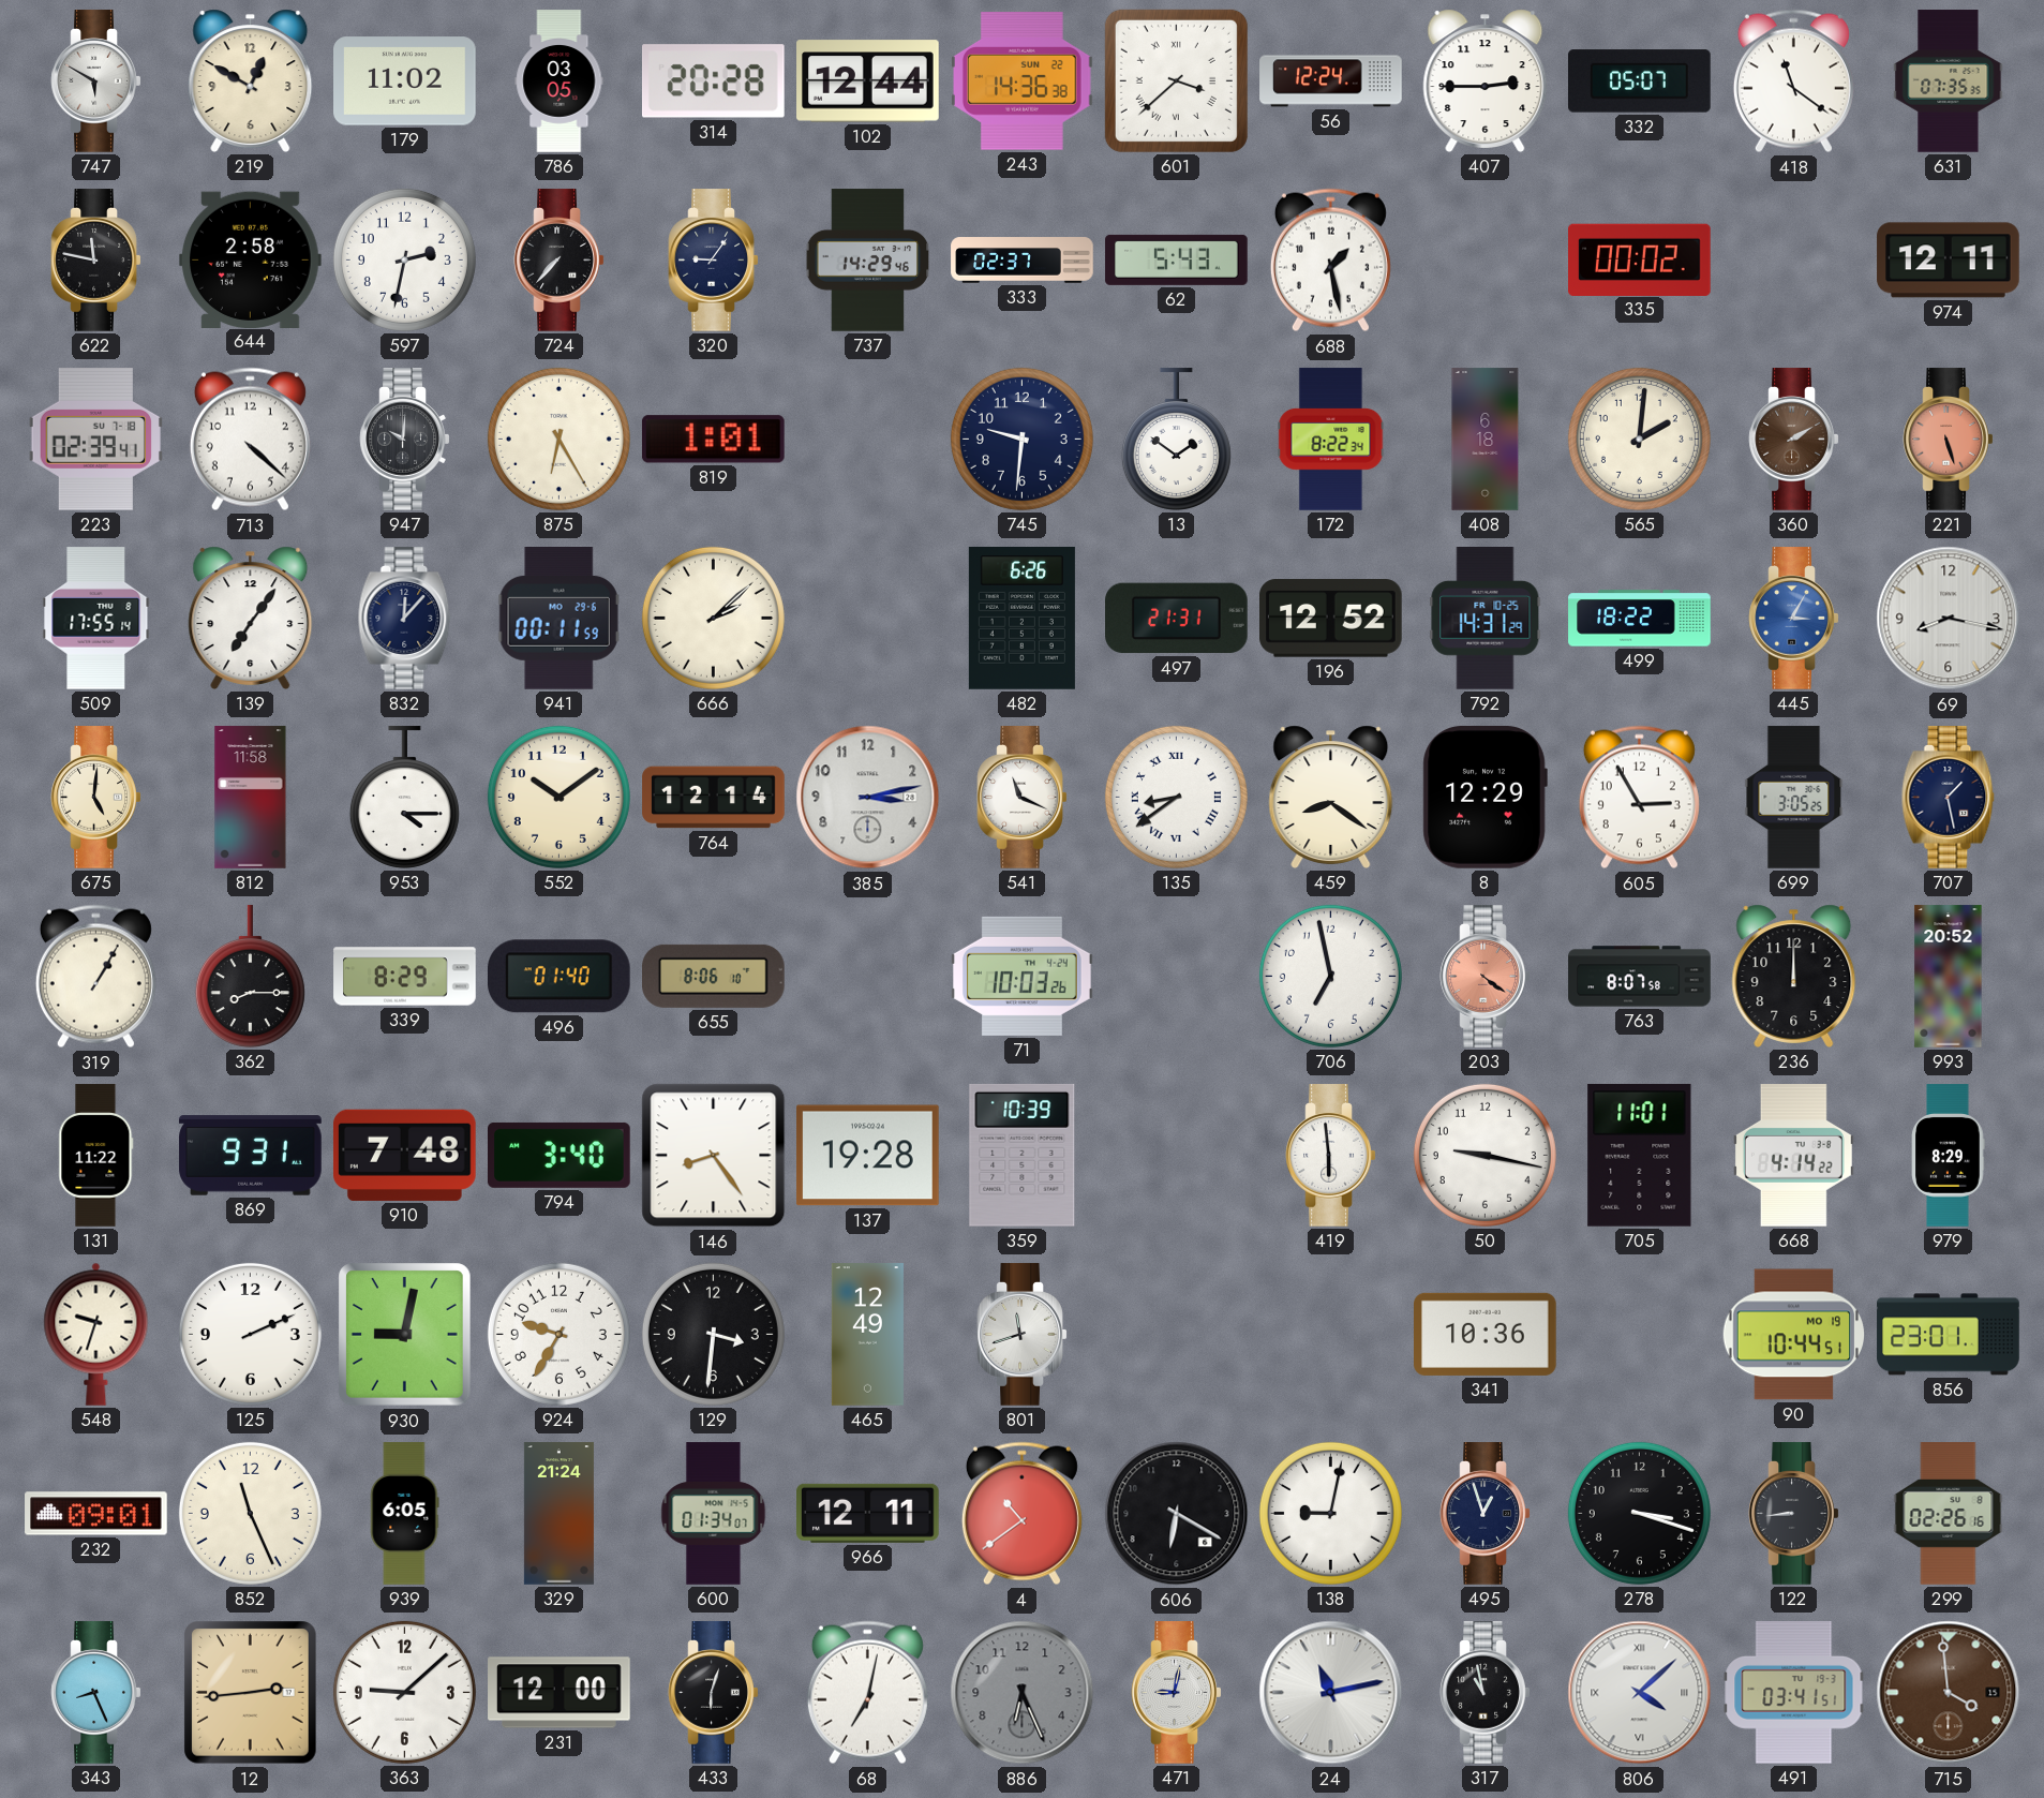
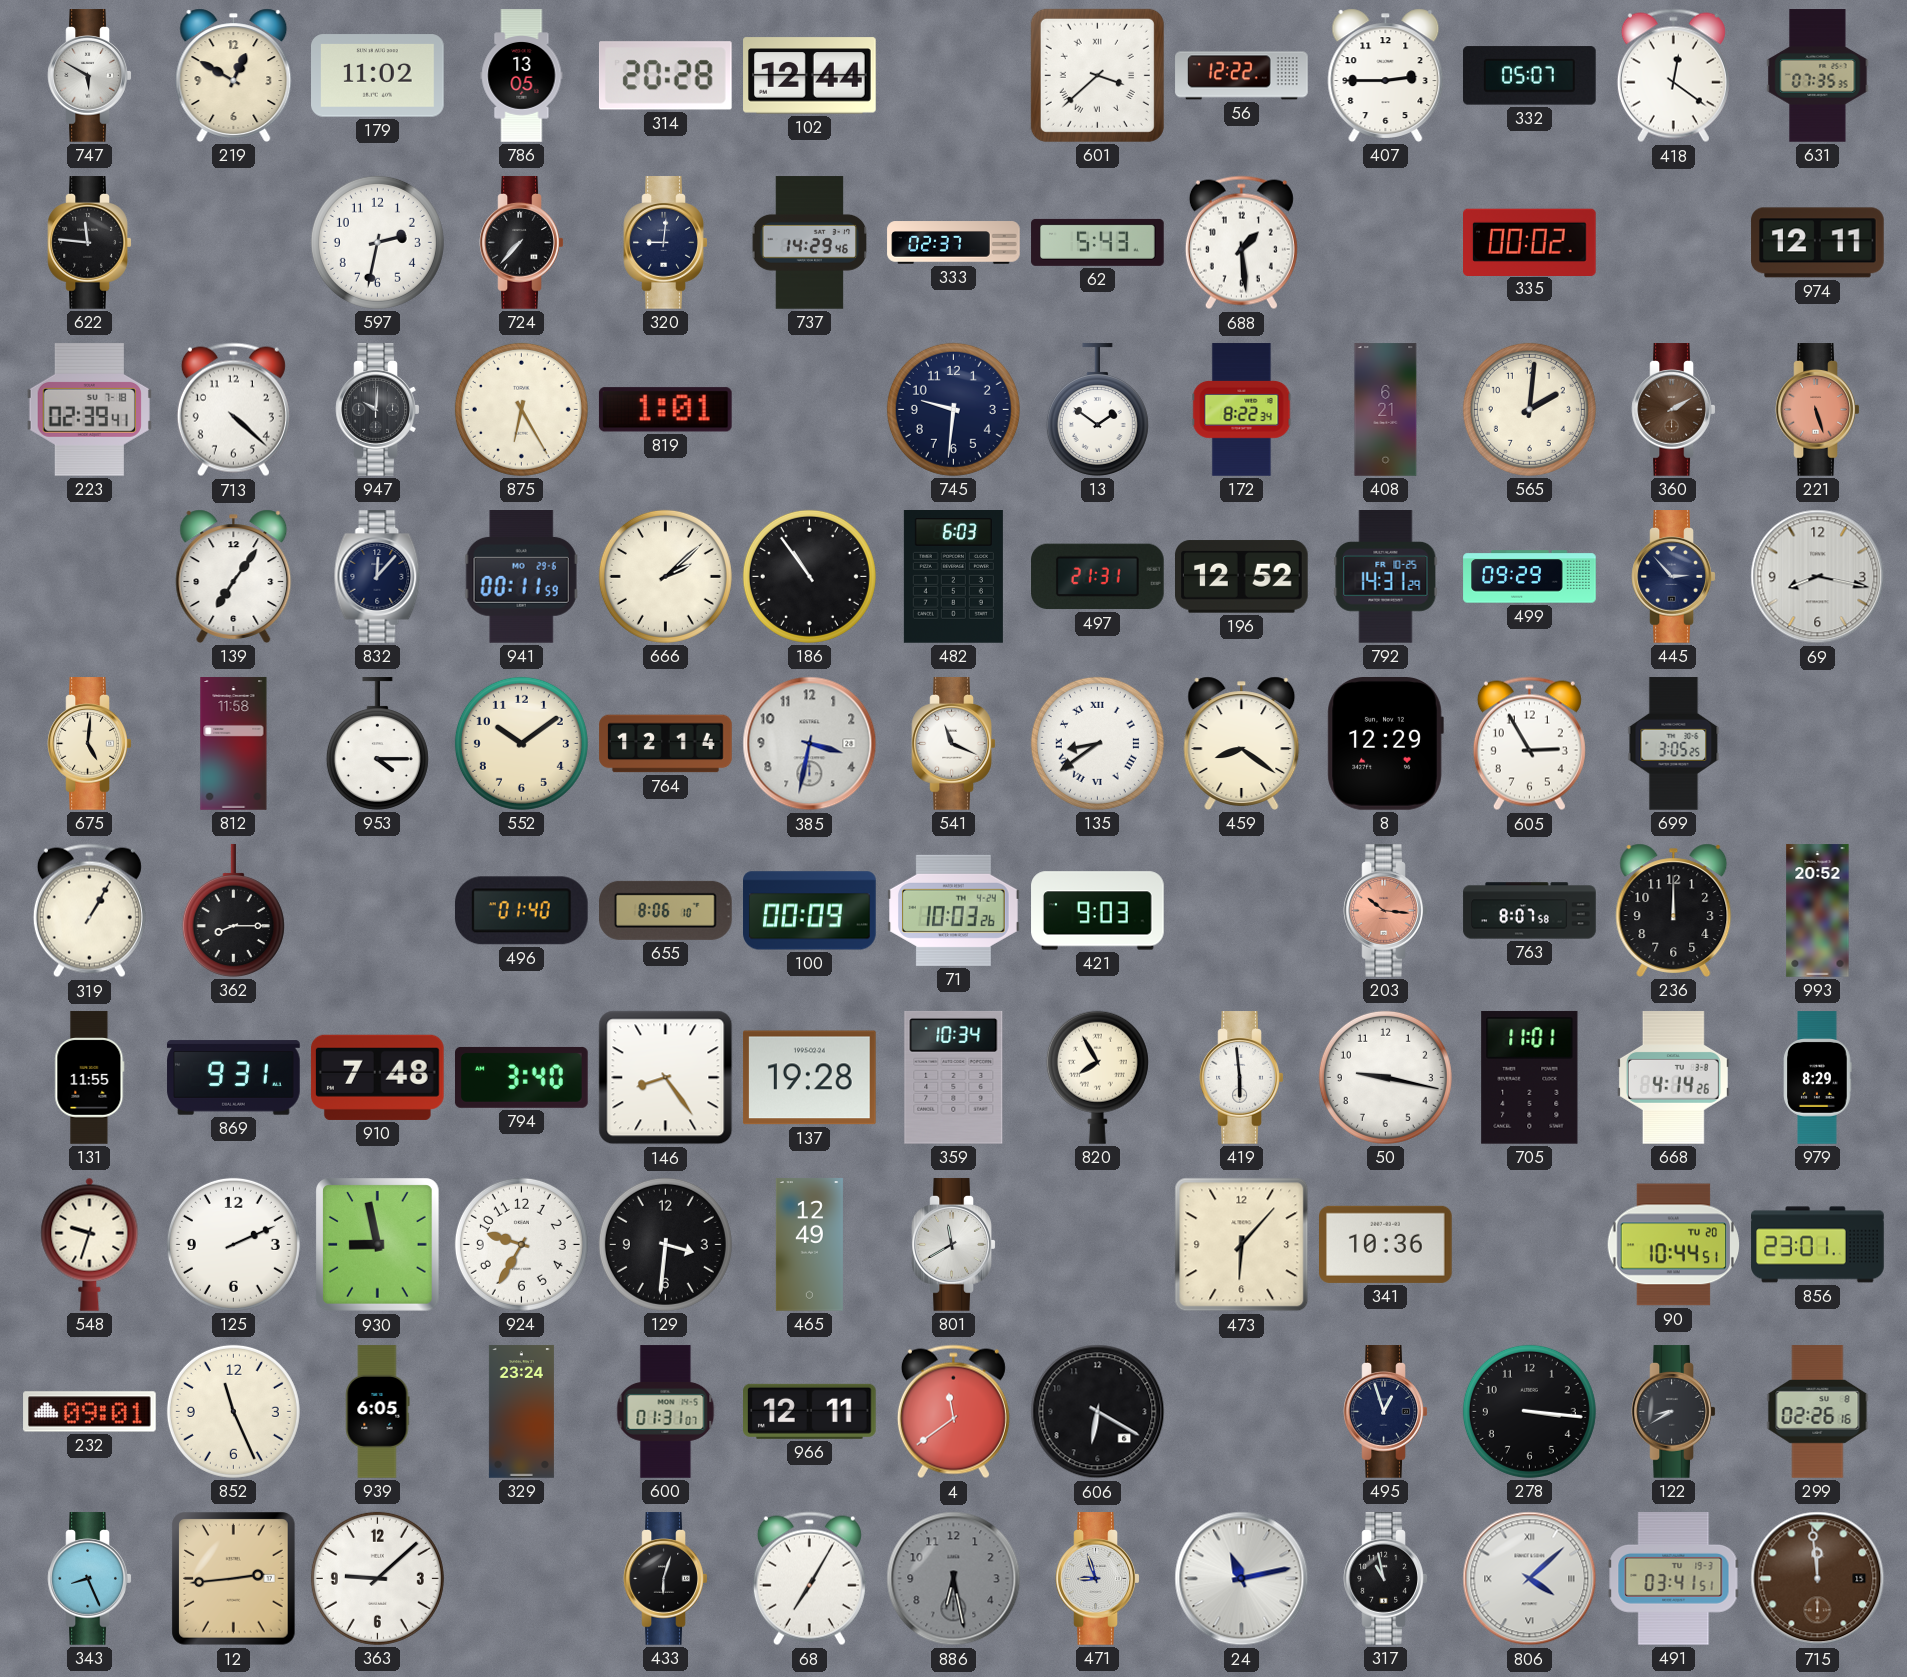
786: 03:05 -> 13:05 (522, 76)
243: 14:36 -> none (1023, 81)
56: 12:24 -> 12:22 (1242, 76)
418: 11:21 -> 12:21 (1673, 76)
622: 11:47 -> 11:46 (90, 243)
644: 2:58 -> none (251, 259)
320: 9:06 -> 9:01 (666, 243)
688: 1:28 -> 1:29 (1241, 243)
408: 6:18 -> 6:21 (1386, 410)
509: 17:55 -> none (96, 619)
186: none -> 10:54 (809, 576)
482: 6:26 -> 6:03 (953, 577)
499: 18:22 -> 09:29 (1530, 577)
445: 3:05 -> 2:53 (1674, 577)
445 dial: blue -> navy (1674, 577)
385: 3:13 -> 3:32 (810, 744)
707: 1:28 -> none (1949, 798)
339: 8:29 -> none (405, 977)
100: none -> 00:09 (810, 911)
421: none -> 9:03 (1098, 911)
706: 6:58 -> none (1330, 976)
203: 4:21 -> 10:16 (1386, 911)
131: 11:22 -> 11:55 (90, 1078)
359: 10:39 -> 10:34 (954, 1077)
820: none -> 7:55 (1097, 1077)
668: 4:14:22 -> 4:14:26 (1673, 1078)
930: 9:02 -> 8:58 (378, 1245)
801: 11:42 -> 11:40 (954, 1245)
473: none -> 6:07 (1242, 1245)
90 date: MO 19 -> TU 20 (1674, 1245)
329: 21:24 -> 23:24 (521, 1412)
600: 01:34 -> 01:31 (666, 1412)
4: 10:39 -> 11:39 (953, 1412)
138: 9:02 -> none (1330, 1513)
278: 3:18 -> 3:16 (1529, 1411)
122: 8:44 -> 8:40 (1674, 1412)
231: 12:00 -> none (560, 1693)
68: 7:02 -> 7:05 (809, 1579)
886: 6:26 -> 6:28 (954, 1579)
471: 9:02 -> 8:57 (1098, 1579)
715: 3:59 -> 11:59 (1818, 1579)
